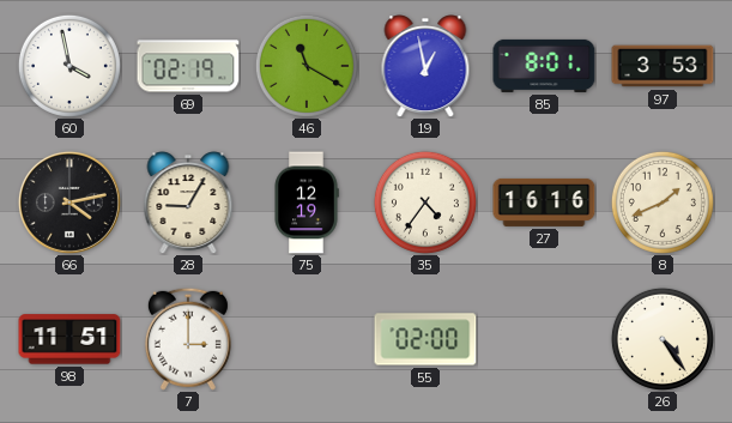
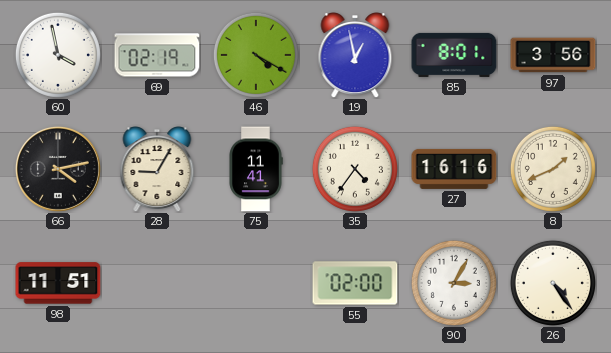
46: 11:20 -> 4:20 (256, 55)
97: 3:53 -> 3:56 (553, 55)
75: 12:19 -> 11:41 (256, 169)
7: 3:00 -> none (188, 339)
90: none -> 3:05 (454, 283)
